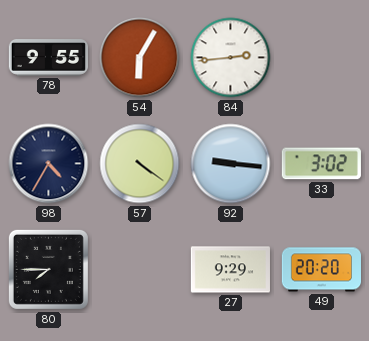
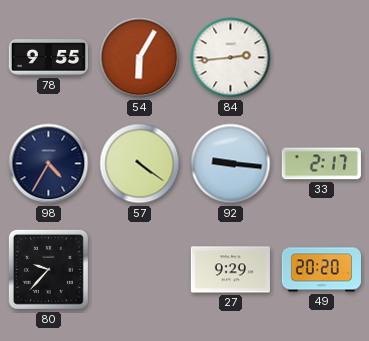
33: 3:02 -> 2:17 (321, 164)
80: 7:45 -> 9:37 (48, 269)
